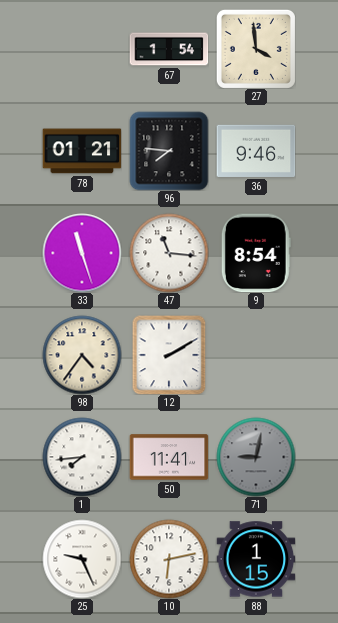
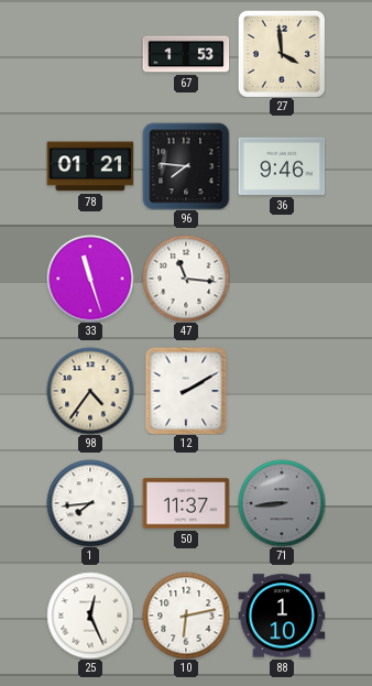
67: 1:54 -> 1:53 (186, 54)
9: 8:54 -> none (256, 253)
50: 11:41 -> 11:37 (186, 503)
71: 9:02 -> 8:44 (282, 503)
25: 9:26 -> 12:26 (90, 616)
88: 1:15 -> 1:10 (282, 616)
